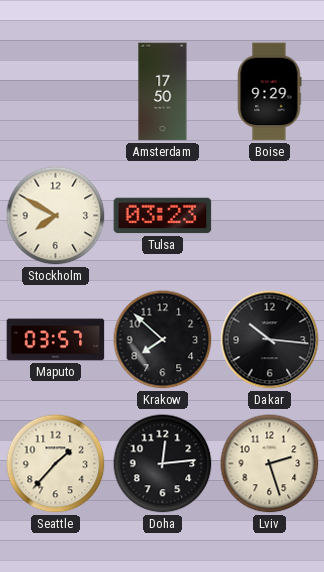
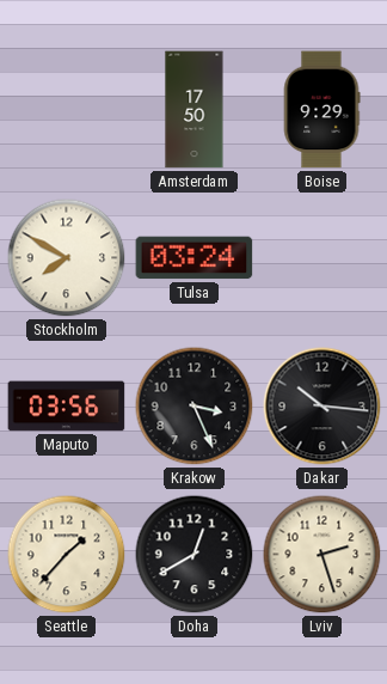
Tulsa: 03:23 -> 03:24 (195, 258)
Maputo: 03:57 -> 03:56 (67, 407)
Krakow: 7:52 -> 3:26 (195, 407)
Doha: 12:14 -> 12:40 (195, 555)
